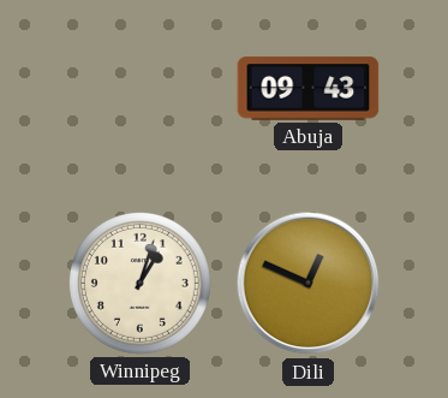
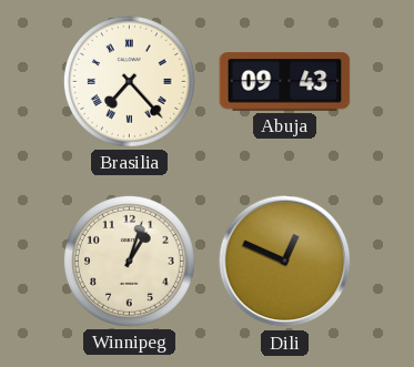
Brasilia: none -> 7:23 (129, 81)
